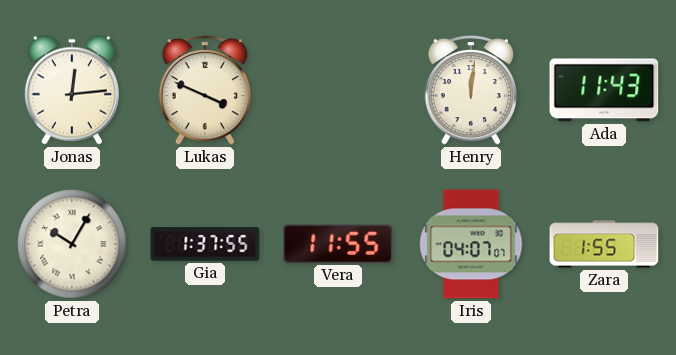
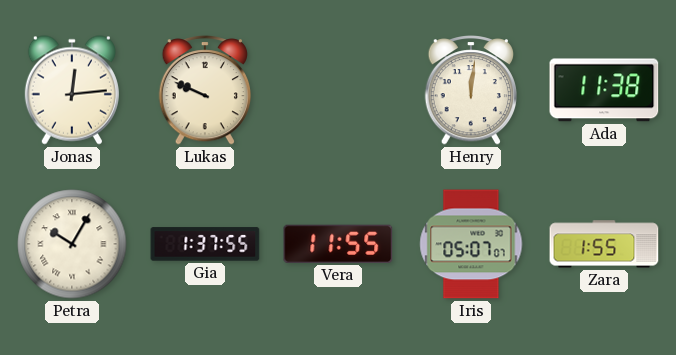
Lukas: 3:49 -> 9:49 (204, 91)
Ada: 11:43 -> 11:38 (604, 90)
Iris: 04:07 -> 05:07 (471, 244)
